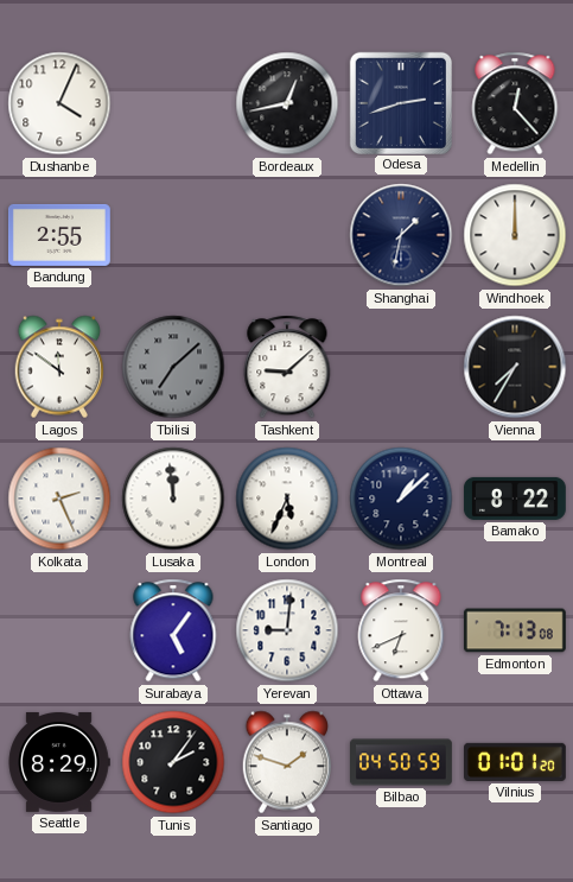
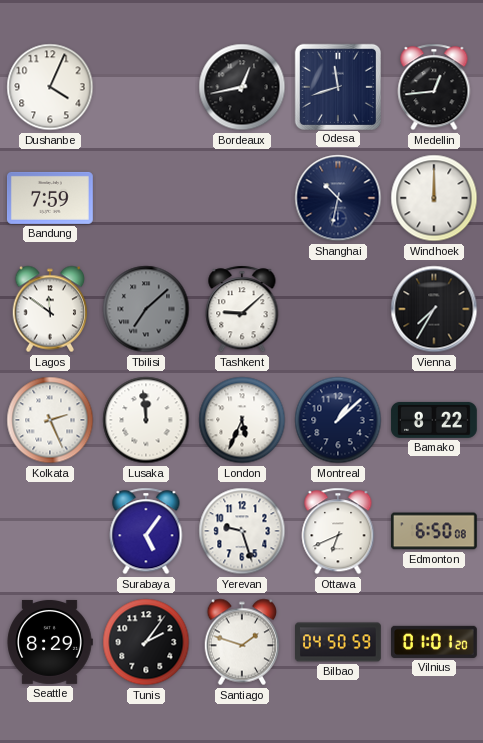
Odesa: 2:42 -> 11:42 (337, 86)
Medellin: 12:23 -> 12:44 (434, 87)
Bandung: 2:55 -> 7:59 (50, 198)
Shanghai: 1:32 -> 10:32 (338, 198)
Yerevan: 9:01 -> 9:27 (242, 531)
Edmonton: 7:13 -> 6:50 (434, 531)
